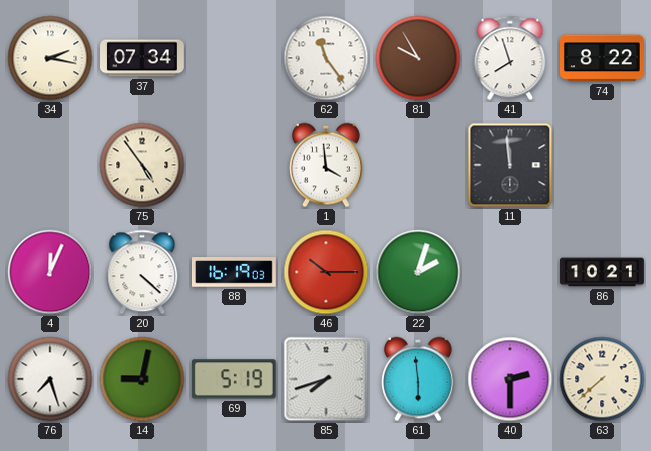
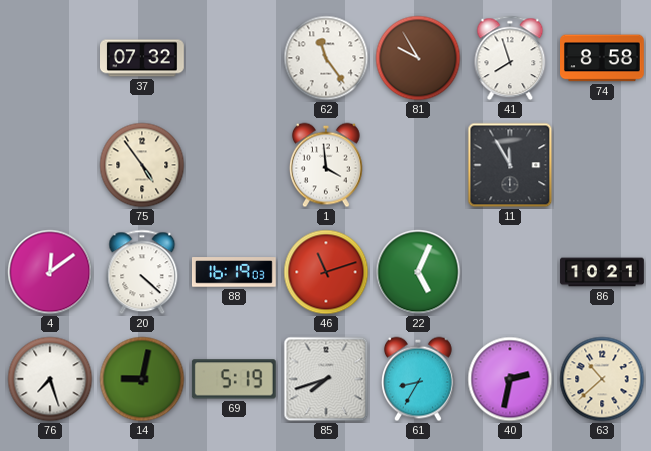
34: 2:17 -> none (50, 58)
37: 07:34 -> 07:32 (143, 58)
74: 8:22 -> 8:58 (603, 58)
11: 11:59 -> 11:55 (510, 165)
4: 12:04 -> 12:09 (50, 272)
46: 10:15 -> 11:12 (326, 272)
22: 2:03 -> 5:04 (418, 272)
61: 5:59 -> 8:35 (418, 379)
40: 2:30 -> 2:32 (510, 379)
63: 7:38 -> 10:38 (602, 379)
